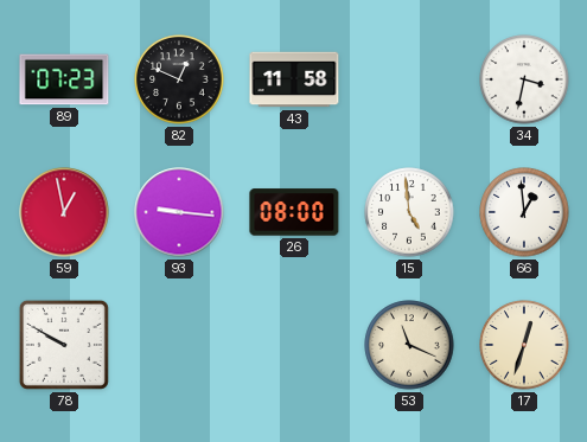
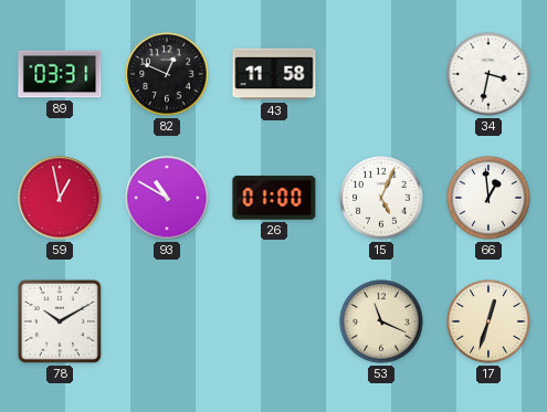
89: 07:23 -> 03:31 (60, 74)
93: 9:16 -> 10:50 (167, 198)
26: 08:00 -> 01:00 (274, 198)
15: 4:59 -> 5:04 (381, 198)
78: 9:50 -> 10:10 (60, 321)
